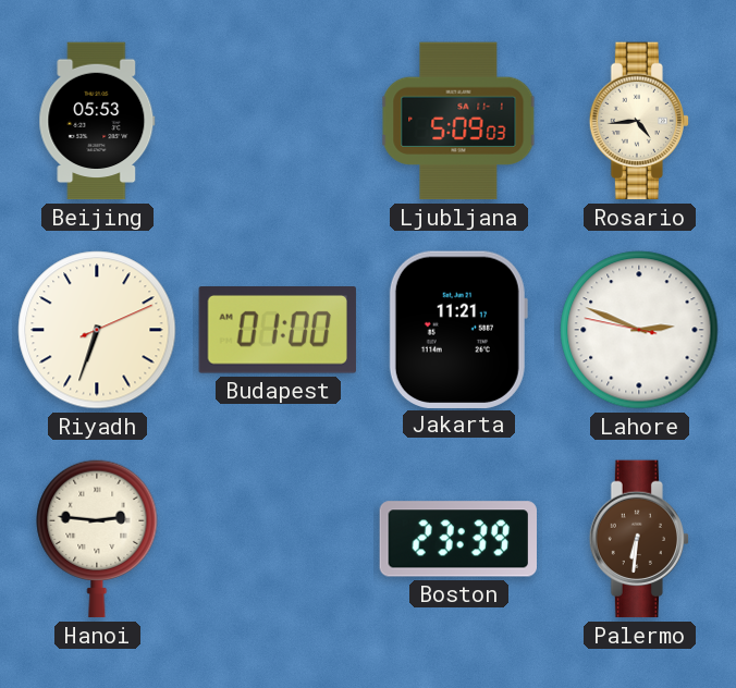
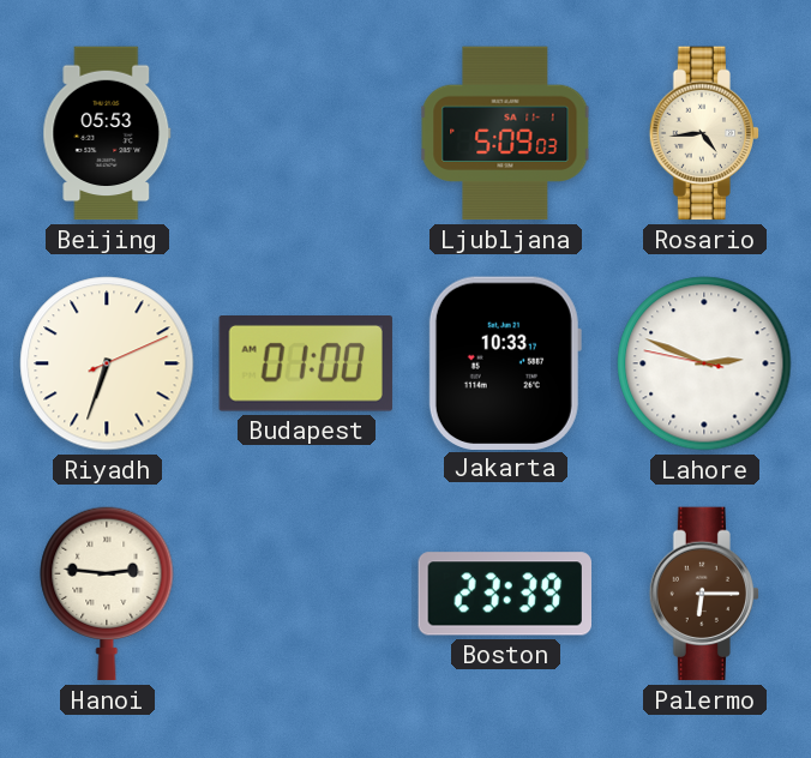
Jakarta: 11:21 -> 10:33 (505, 362)
Palermo: 6:31 -> 6:15 (704, 594)
